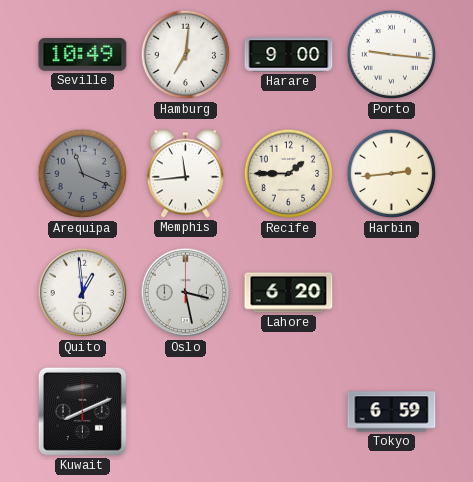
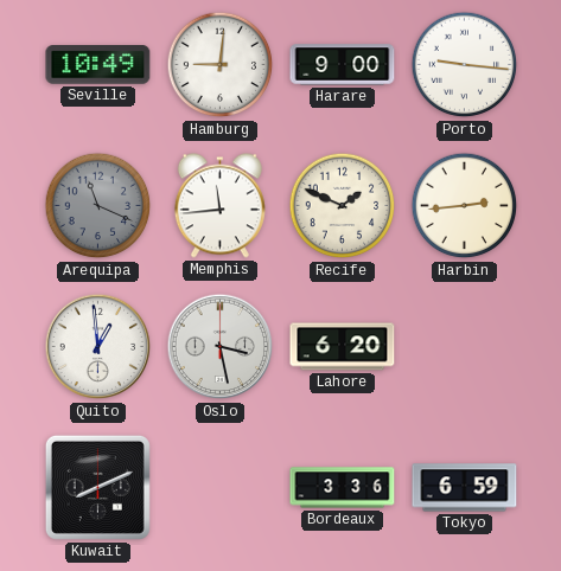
Hamburg: 7:01 -> 9:01 (221, 65)
Recife: 1:45 -> 1:49 (343, 206)
Bordeaux: none -> 3:36 (343, 488)
